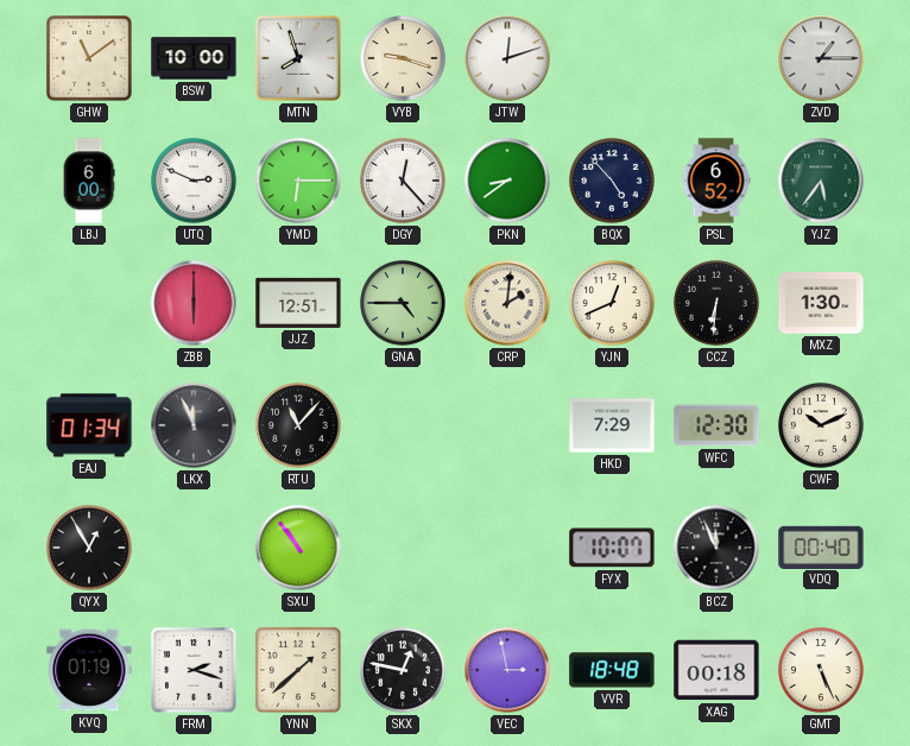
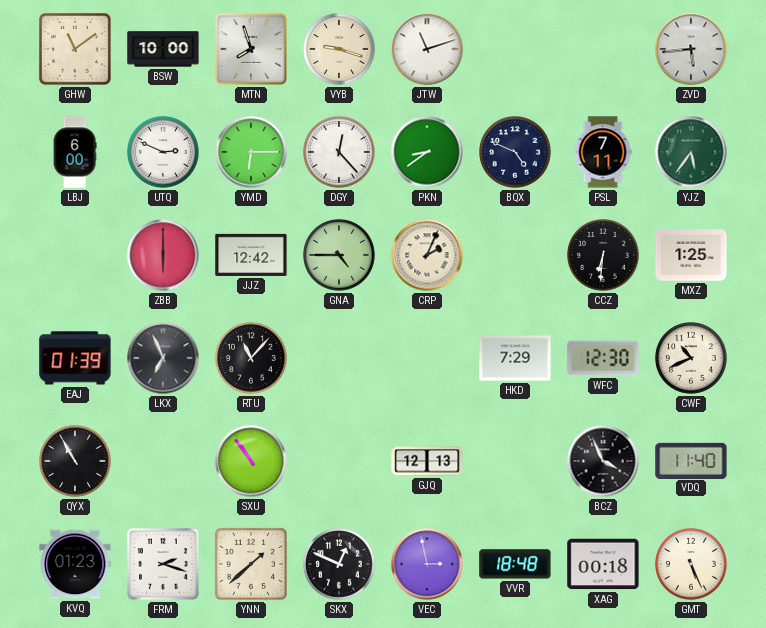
JTW: 12:12 -> 11:12 (427, 49)
ZVD: 1:15 -> 5:44 (691, 49)
BQX: 4:53 -> 4:49 (515, 152)
PSL: 6:52 -> 7:11 (603, 152)
JJZ: 12:51 -> 12:42 (251, 255)
CRP: 2:01 -> 2:04 (427, 255)
YJN: 12:41 -> none (612, 303)
MXZ: 1:30 -> 1:25 (691, 255)
EAJ: 01:34 -> 01:39 (75, 358)
LKX: 11:56 -> 6:56 (163, 358)
CWF: 10:11 -> 10:41 (691, 358)
QYX: 12:55 -> 10:55 (75, 461)
GJQ: none -> 12:13 (427, 461)
FYX: 10:07 -> none (612, 548)
BCZ: 11:56 -> 3:56 (603, 461)
VDQ: 00:40 -> 11:40 (691, 460)
KVQ: 01:19 -> 01:23 (75, 564)
SKX: 12:47 -> 12:49 (339, 564)
